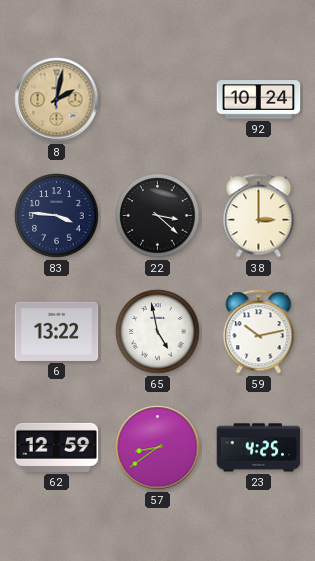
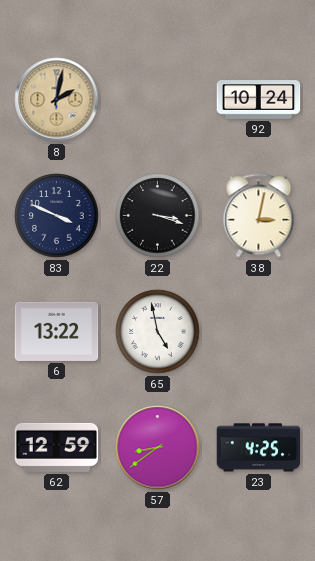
83: 3:46 -> 3:49 (57, 216)
22: 3:22 -> 3:18 (158, 216)
38: 3:00 -> 3:02 (259, 216)
59: 10:13 -> none (259, 332)
